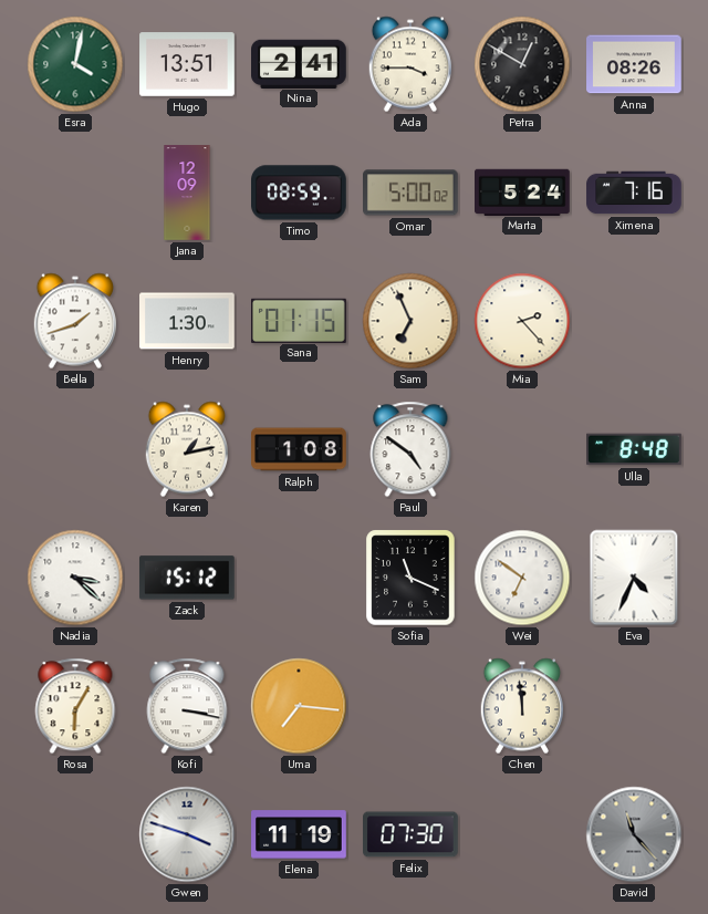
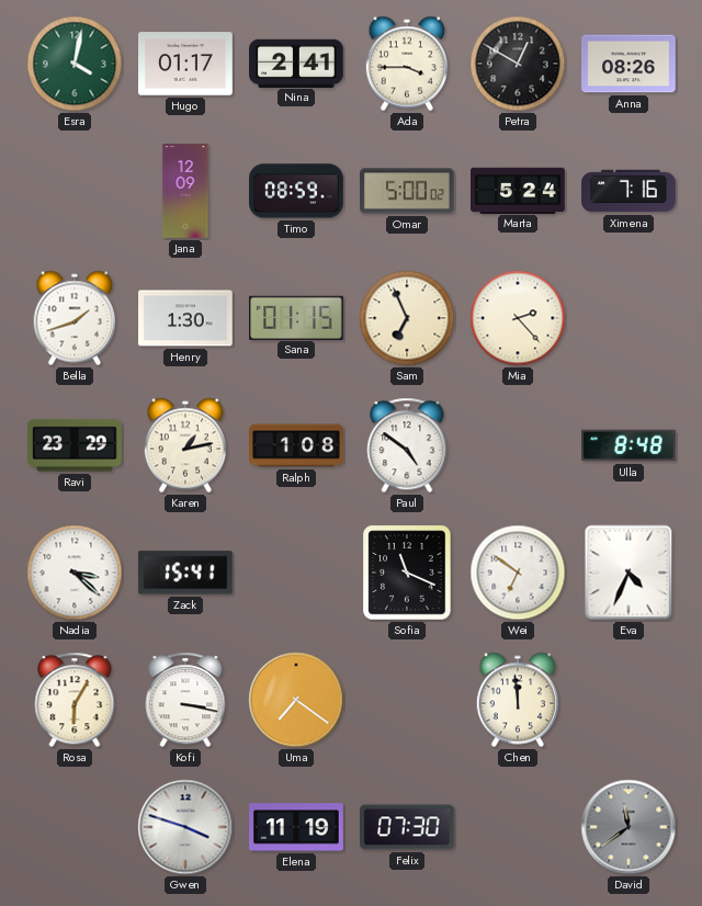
Hugo: 13:51 -> 01:17 (185, 64)
Ravi: none -> 23:29 (75, 445)
Zack: 15:12 -> 15:41 (185, 573)
Uma: 7:16 -> 7:21 (296, 700)
David: 11:23 -> 11:39 (629, 827)
